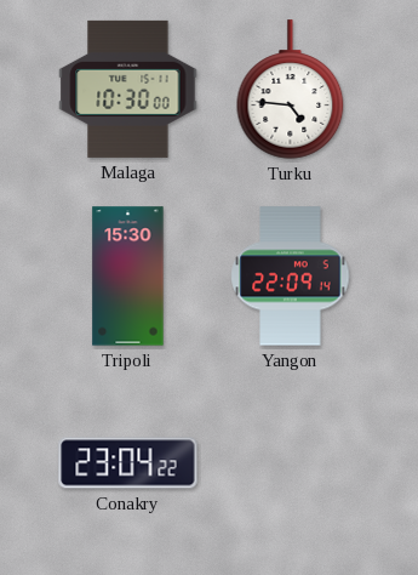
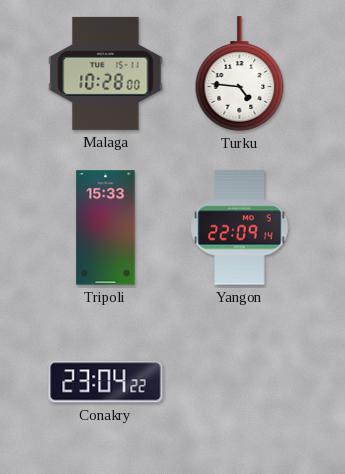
Malaga: 10:30 -> 10:28 (106, 73)
Tripoli: 15:30 -> 15:33 (106, 228)
